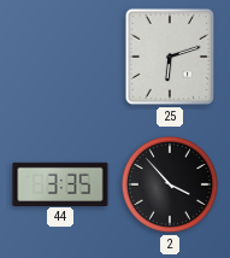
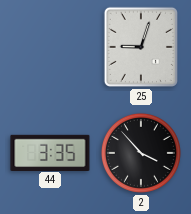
25: 6:12 -> 9:03 (141, 47)
